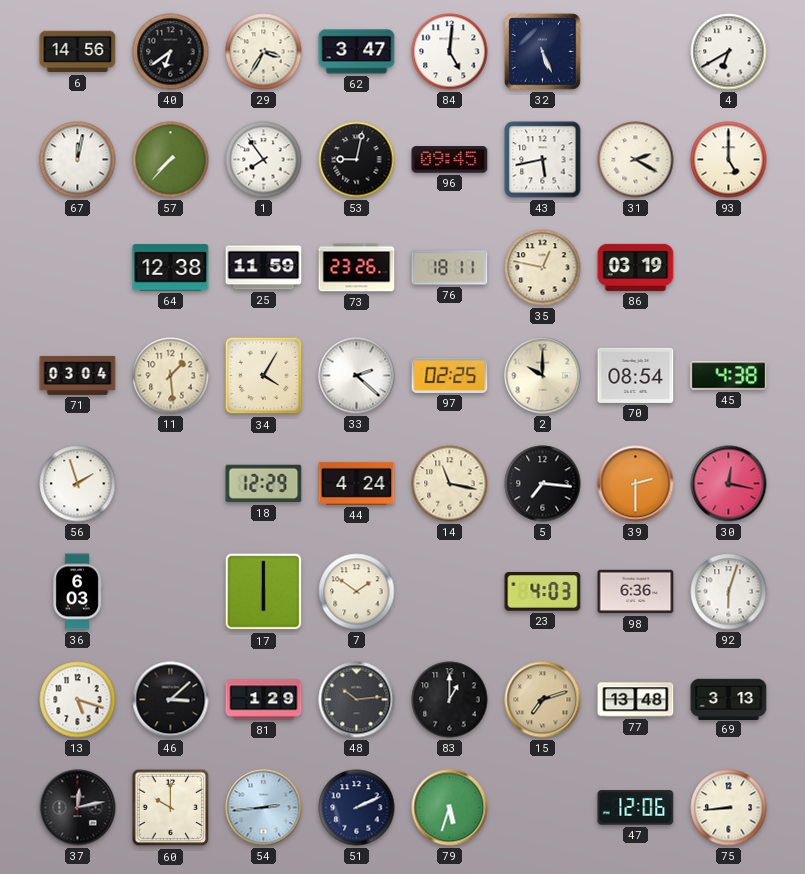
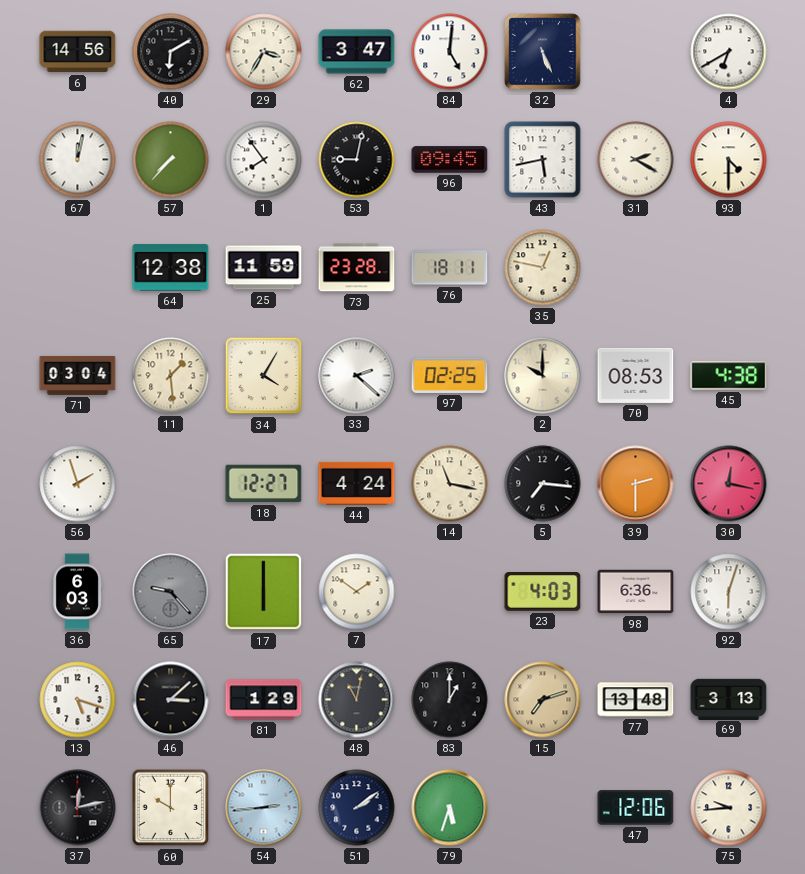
40: 6:39 -> 6:10 (171, 52)
93: 5:00 -> 4:30 (729, 160)
73: 23:26 -> 23:28 (357, 268)
86: 03:19 -> none (636, 267)
70: 08:54 -> 08:53 (636, 375)
18: 12:29 -> 12:27 (264, 484)
65: none -> 9:23 (171, 592)
48: 10:14 -> 11:02 (357, 700)
51: 2:11 -> 2:09 (357, 808)
75: 8:44 -> 9:44 (729, 808)
